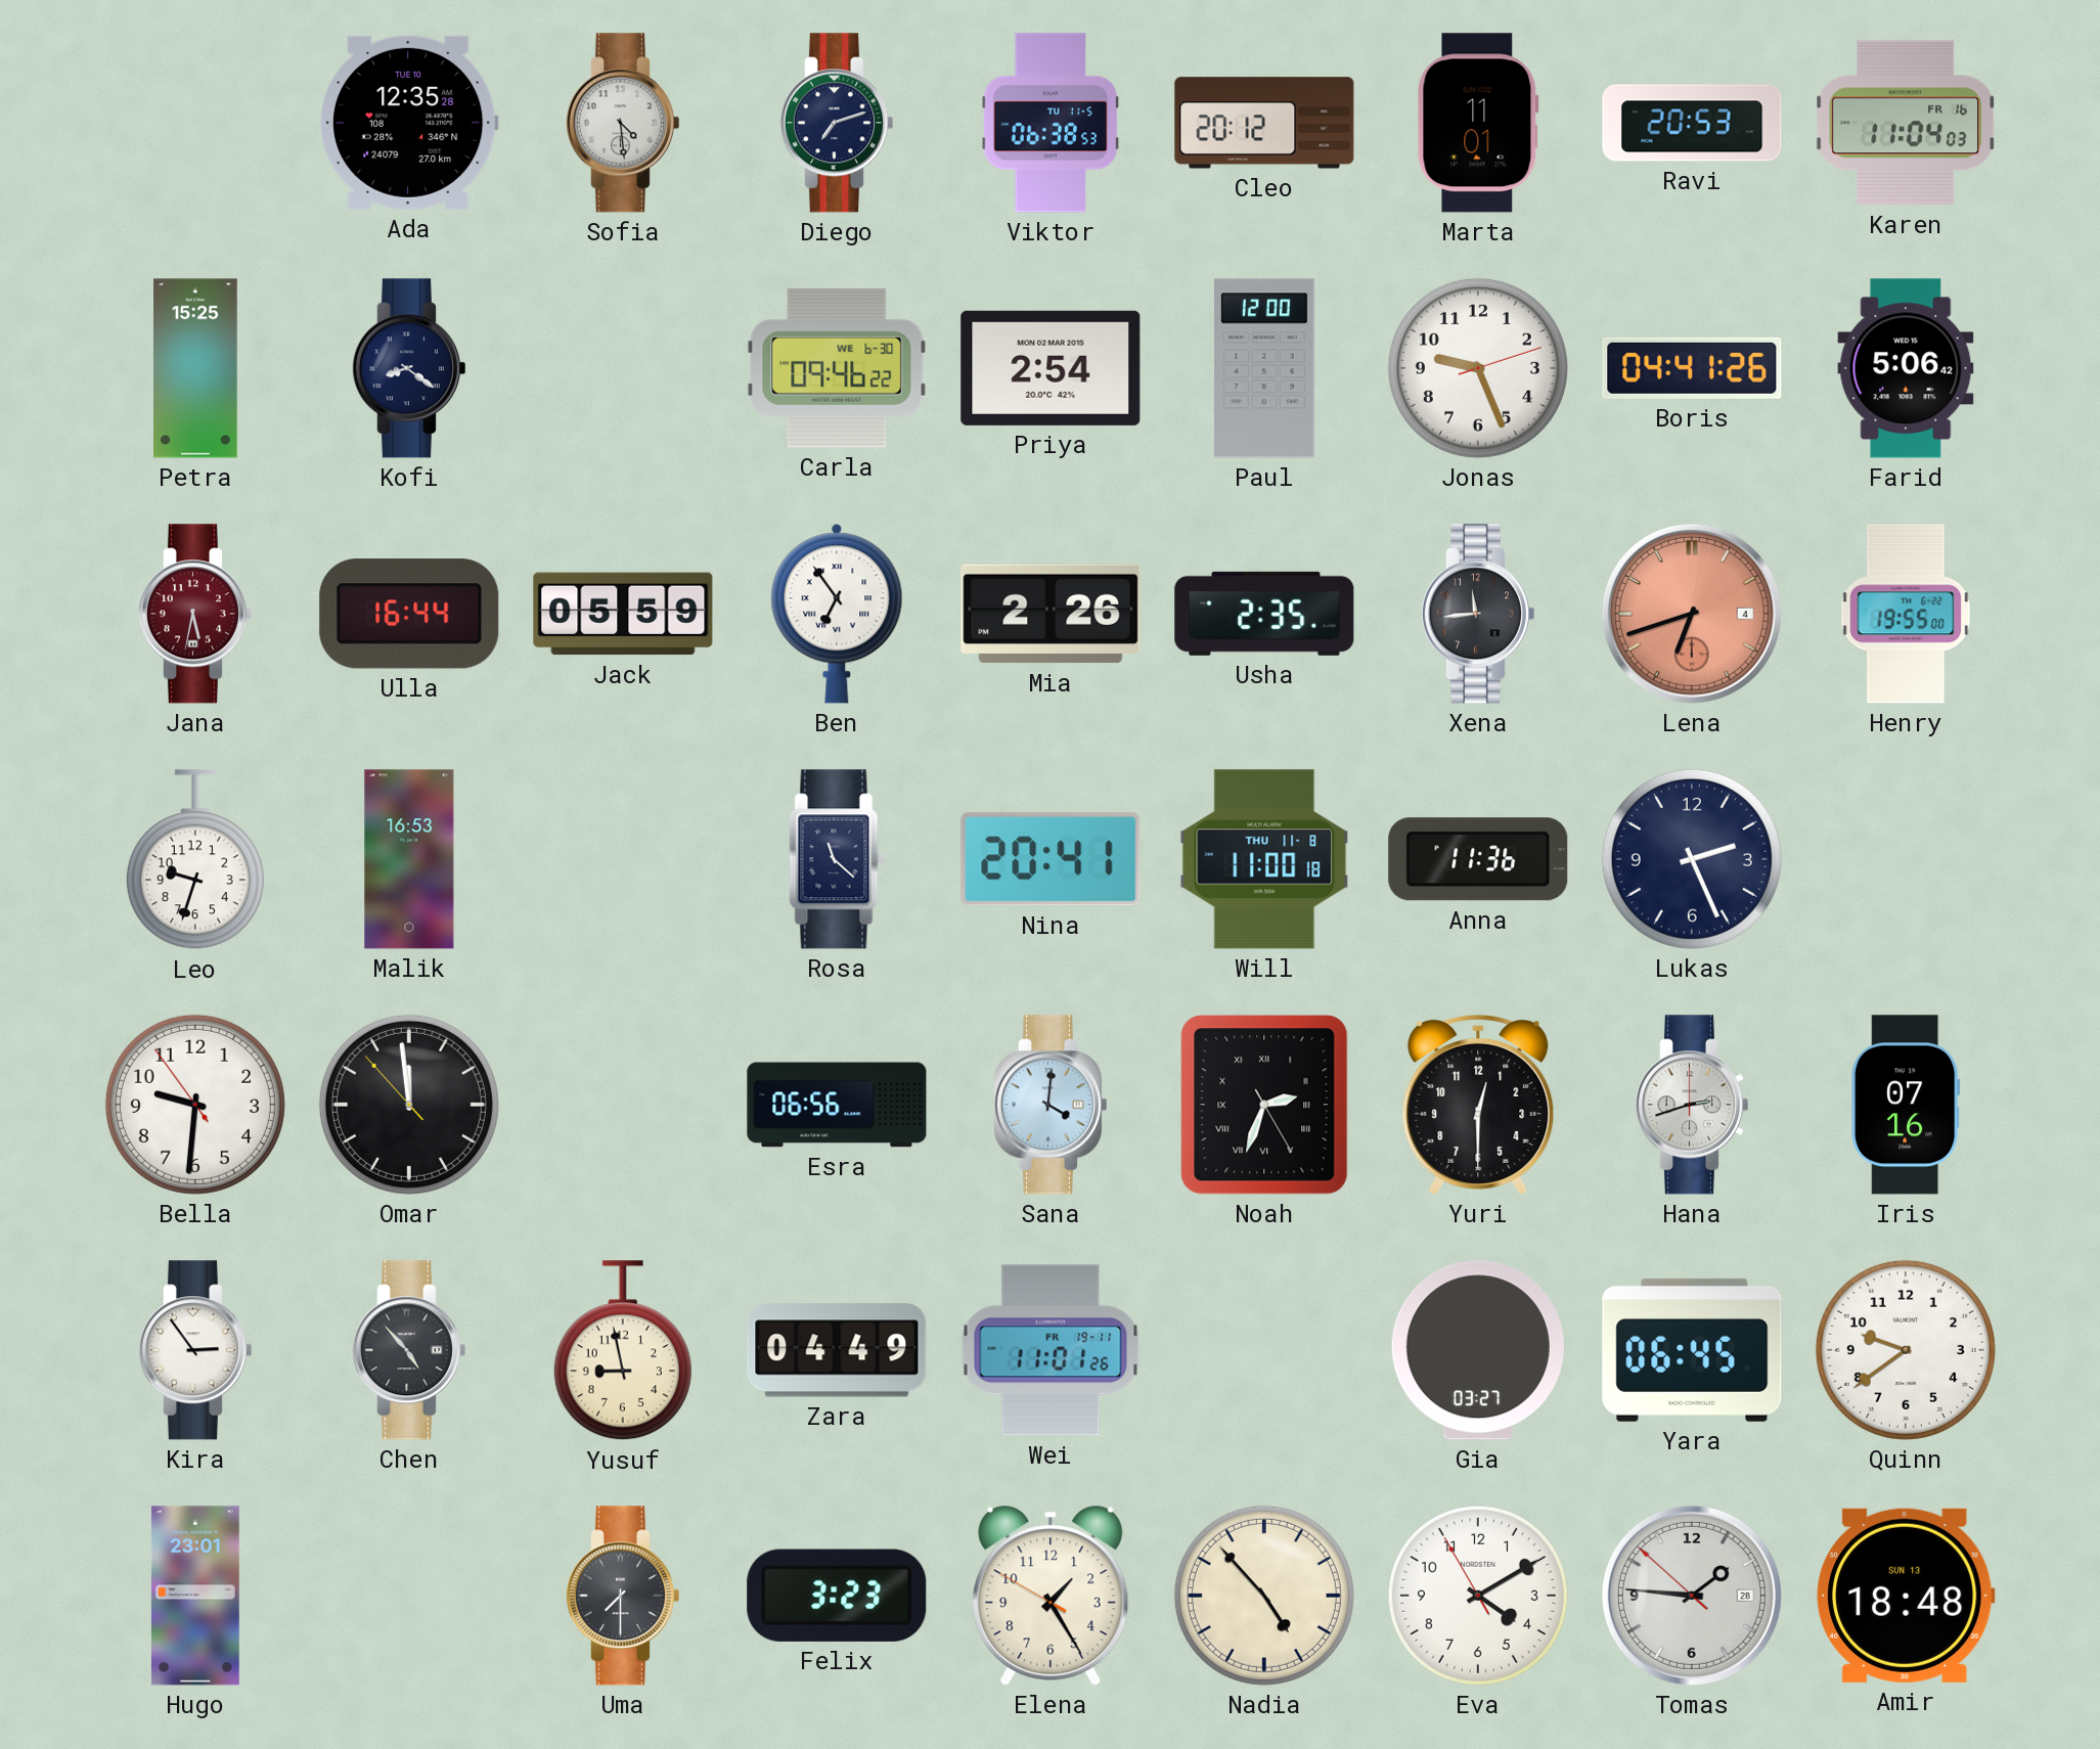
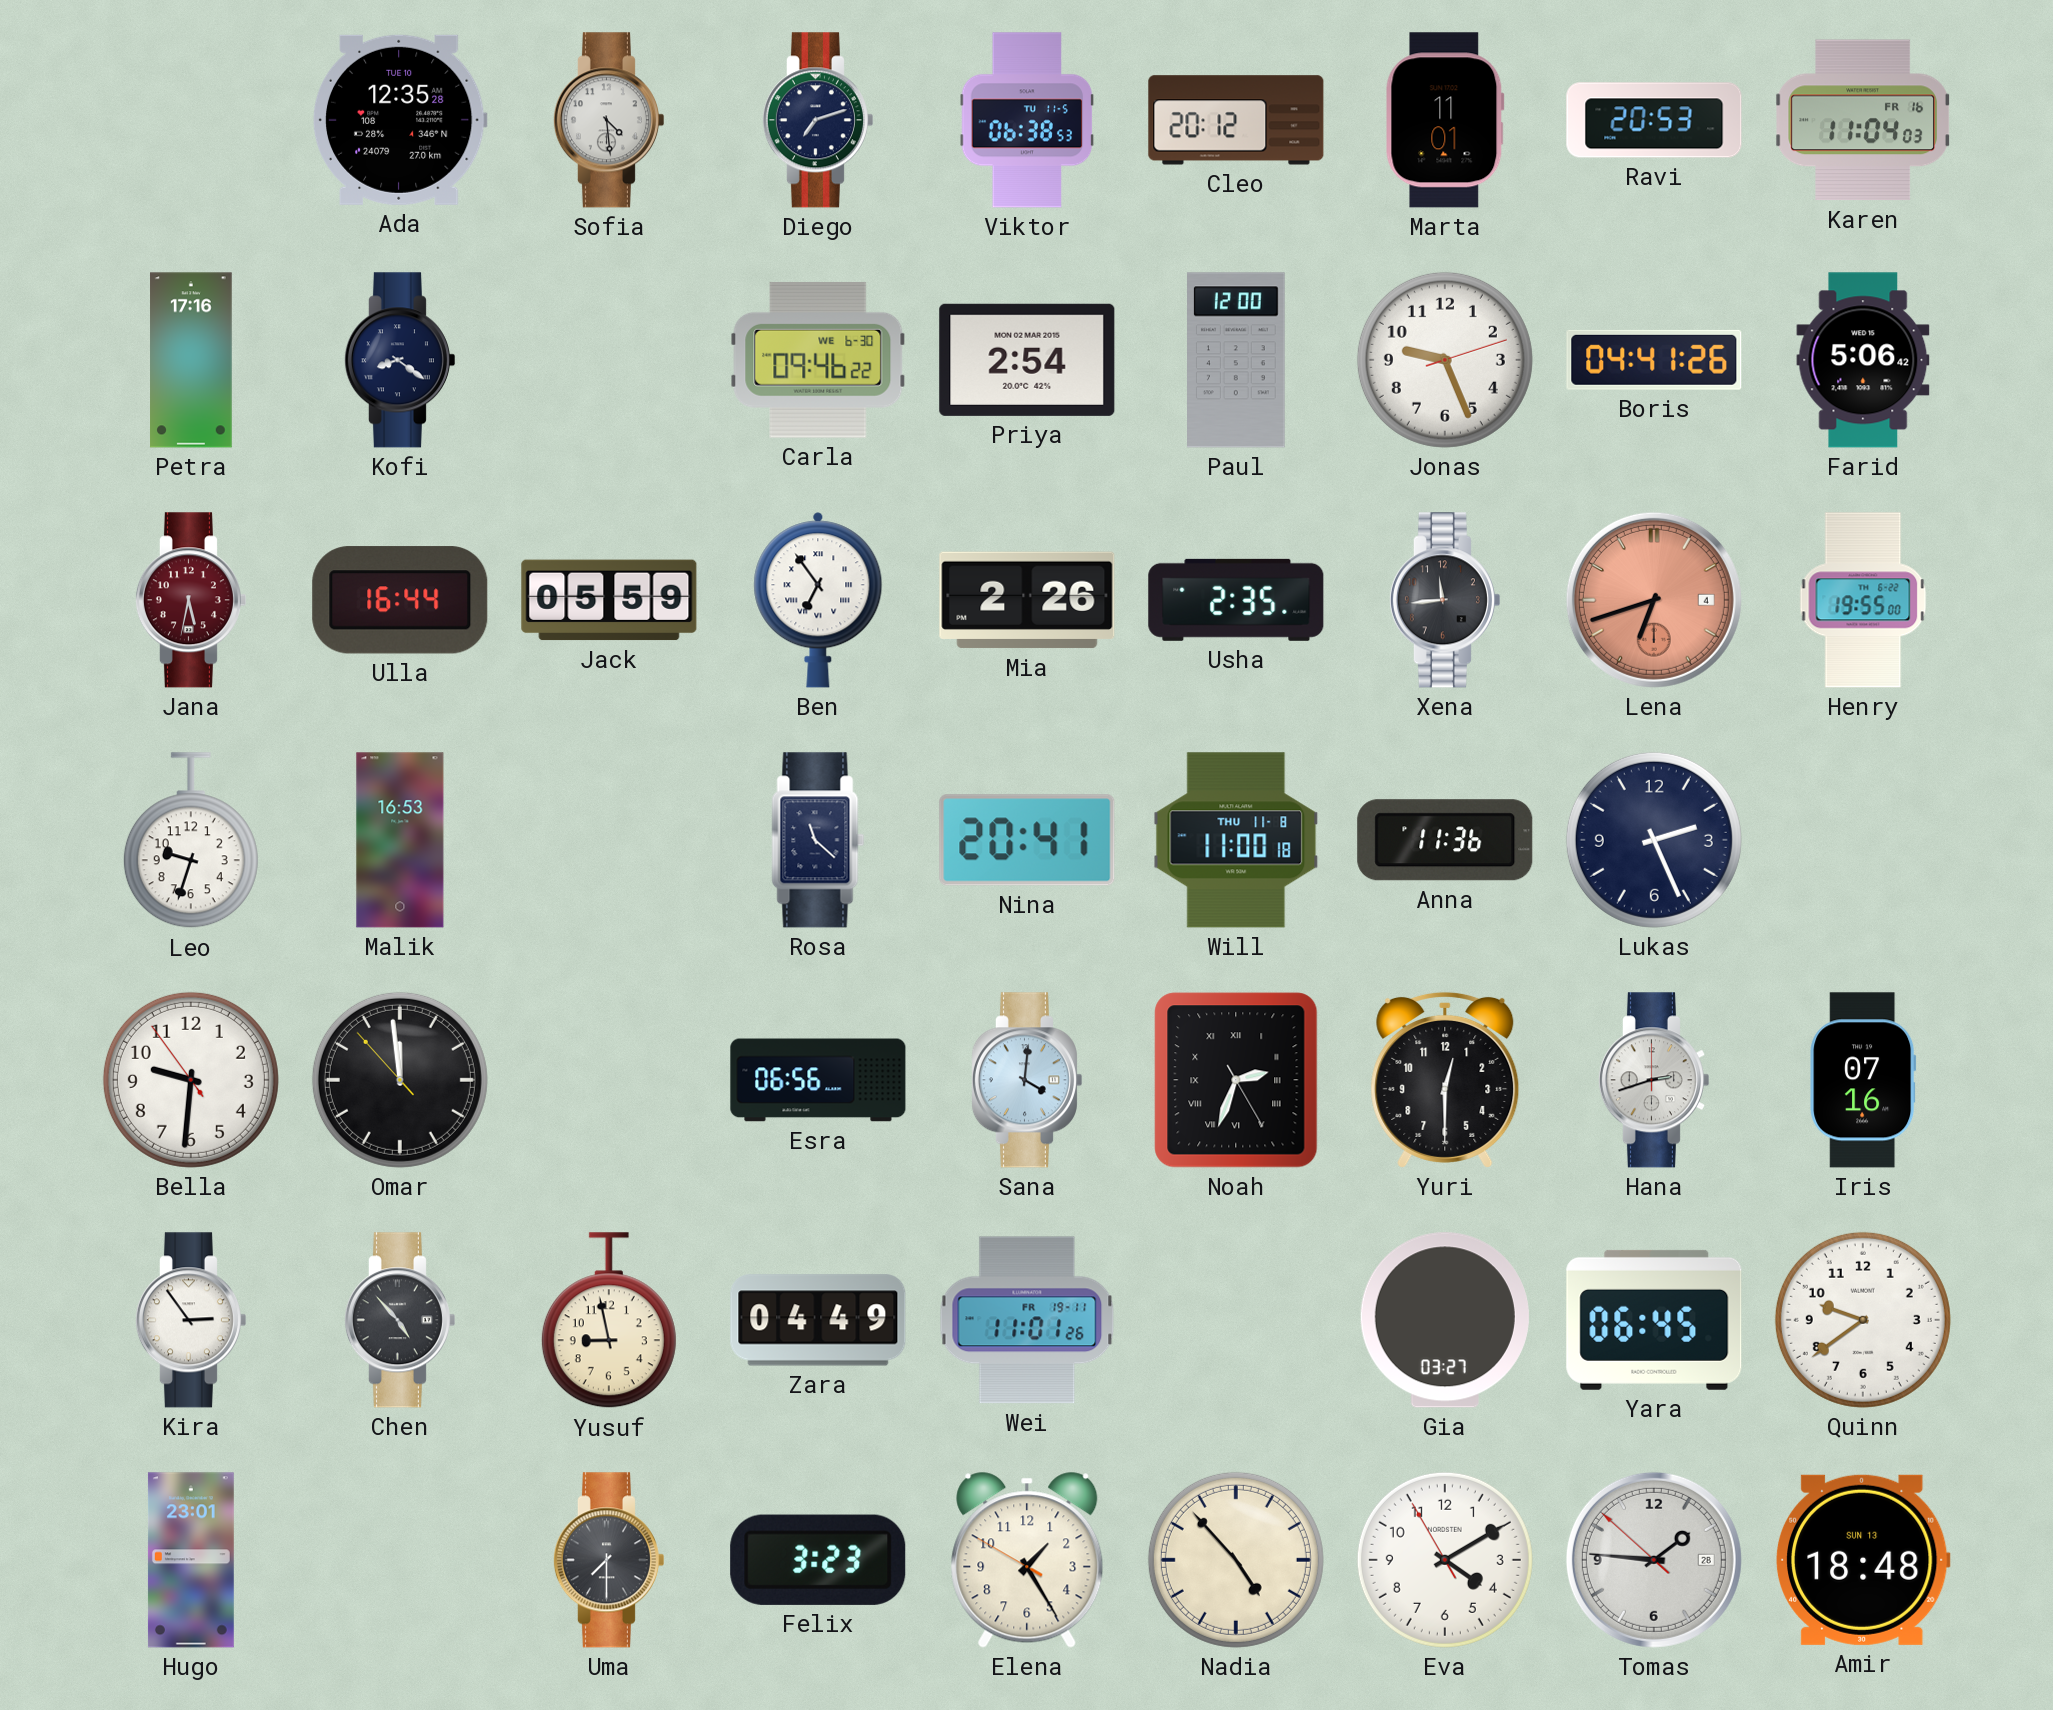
Petra: 15:25 -> 17:16 (191, 360)
